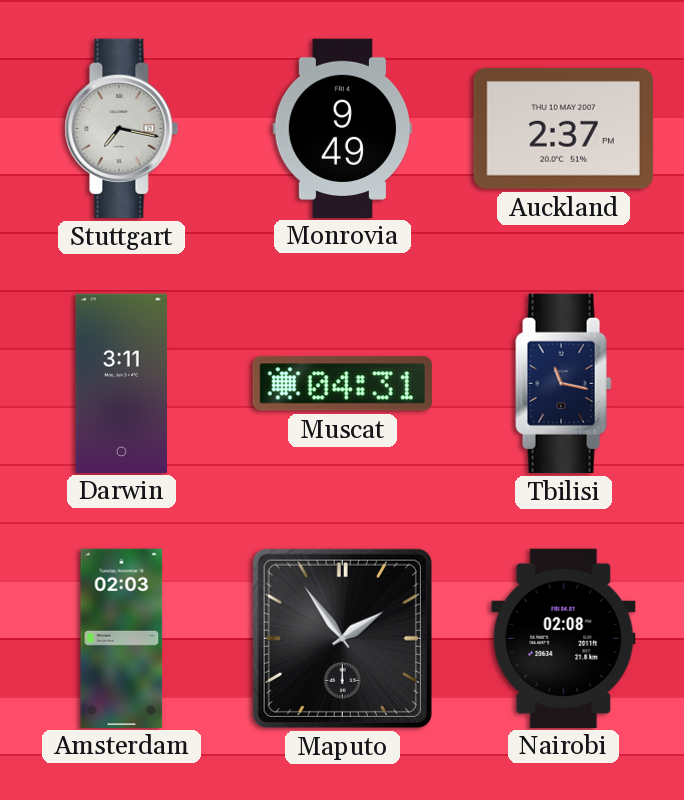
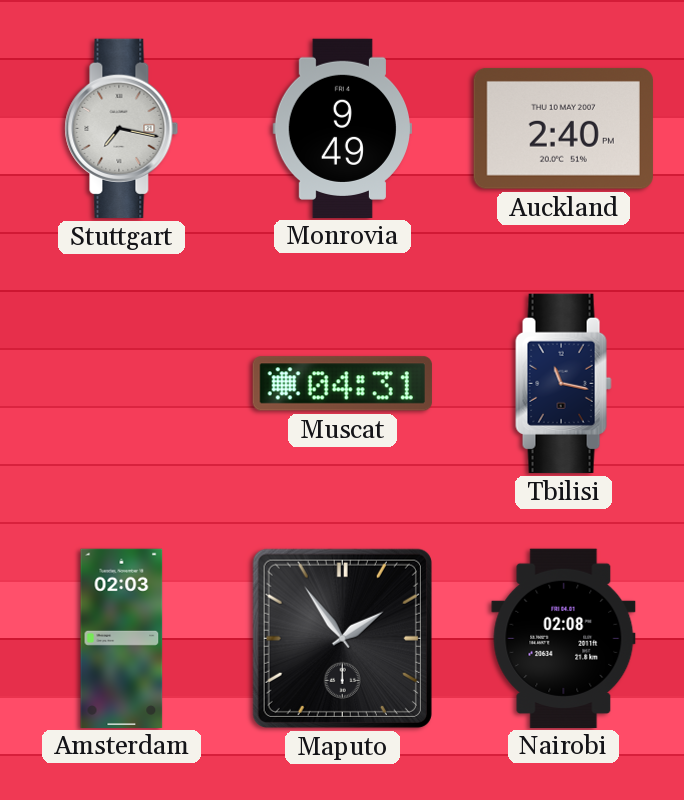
Auckland: 2:37 -> 2:40 (563, 128)
Darwin: 3:11 -> none (121, 383)
